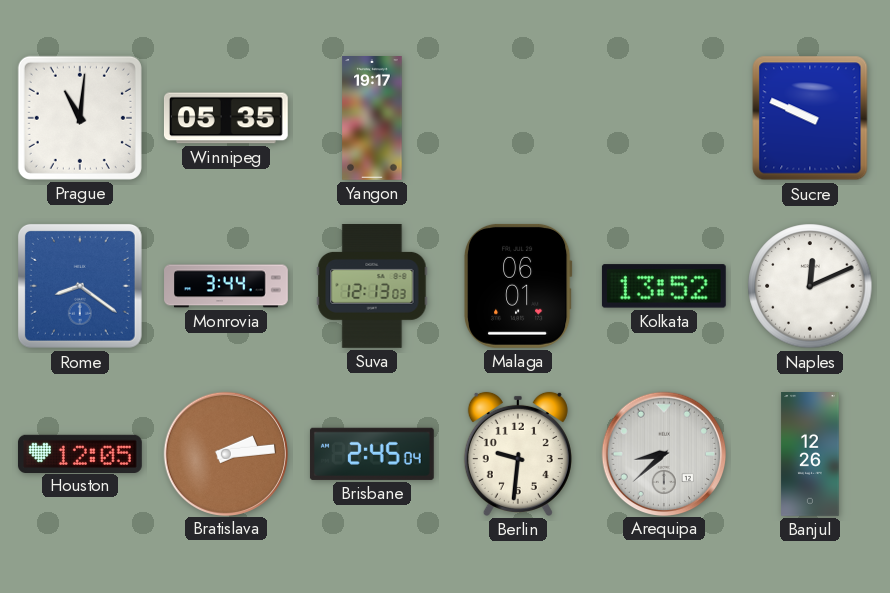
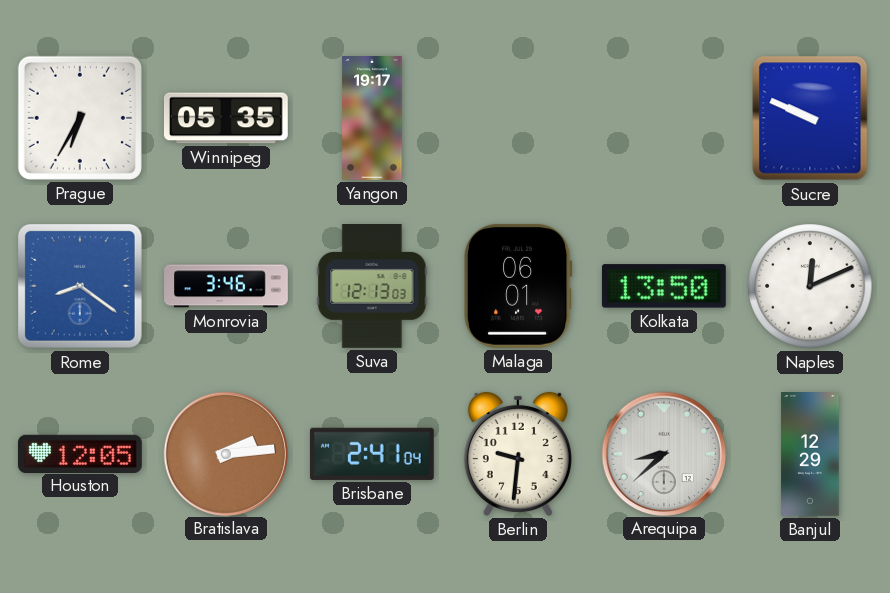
Prague: 11:01 -> 6:35 (80, 118)
Monrovia: 3:44 -> 3:46 (226, 286)
Kolkata: 13:52 -> 13:50 (664, 286)
Brisbane: 2:45 -> 2:41 (372, 454)
Banjul: 12:26 -> 12:29 (810, 455)
